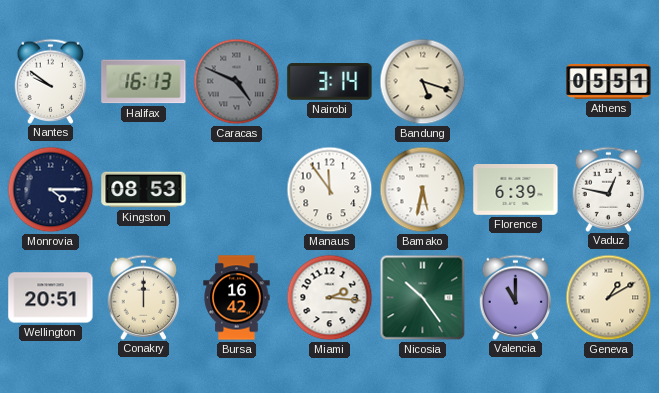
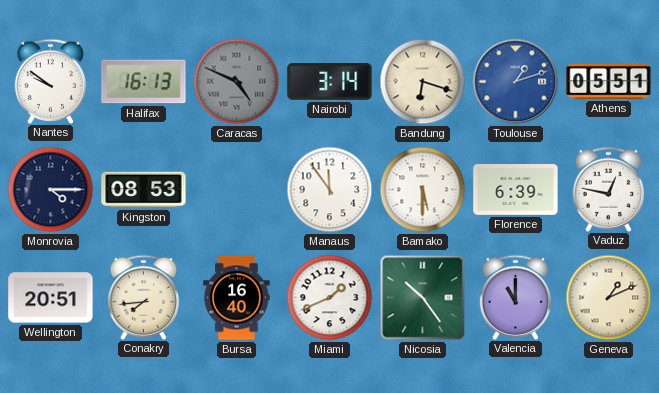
Bandung: 5:18 -> 6:18 (423, 82)
Toulouse: none -> 1:12 (516, 82)
Bamako: 5:32 -> 5:30 (423, 190)
Conakry: 12:00 -> 7:44 (144, 297)
Bursa: 16:42 -> 16:40 (237, 298)
Miami: 2:16 -> 1:41 (330, 298)
Geneva: 1:10 -> 1:11 (609, 298)
